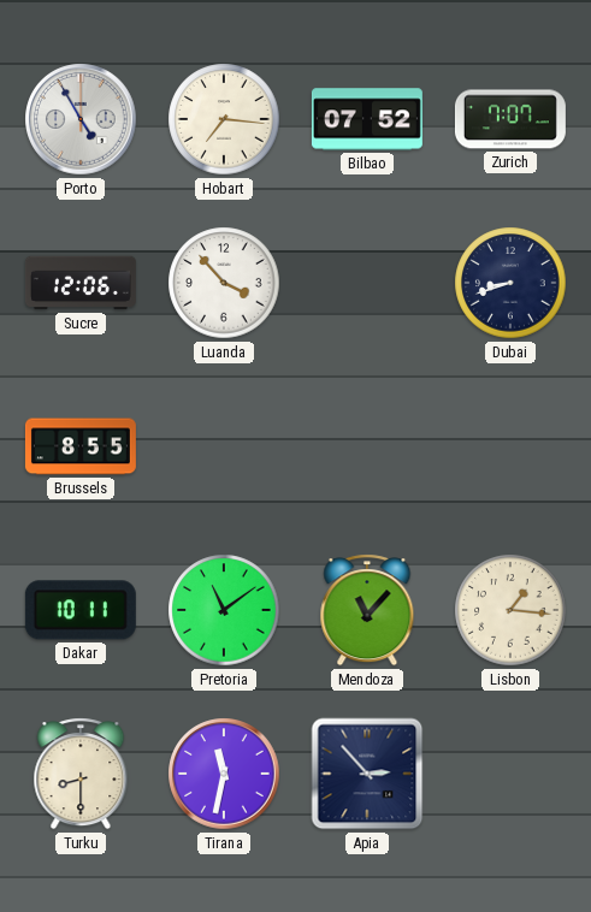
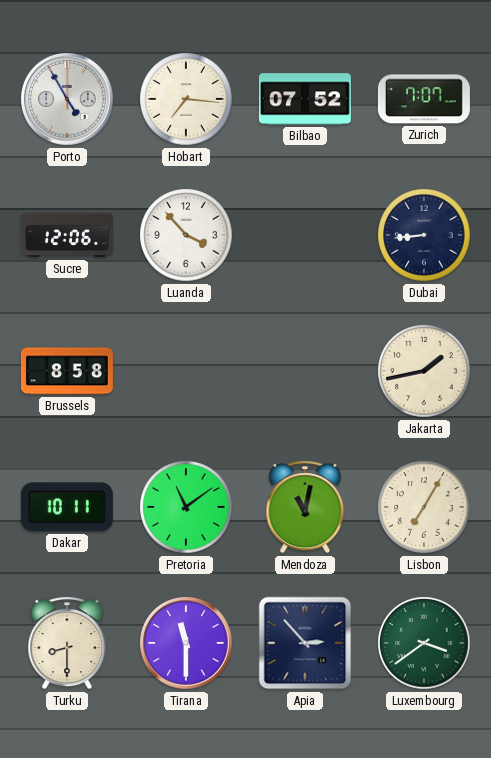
Dubai: 8:42 -> 8:44 (424, 235)
Brussels: 8:55 -> 8:58 (67, 371)
Jakarta: none -> 1:43 (424, 371)
Mendoza: 11:07 -> 11:02 (305, 507)
Lisbon: 1:16 -> 7:05 (424, 507)
Tirana: 11:32 -> 11:30 (186, 643)
Luxembourg: none -> 3:39 (424, 643)
